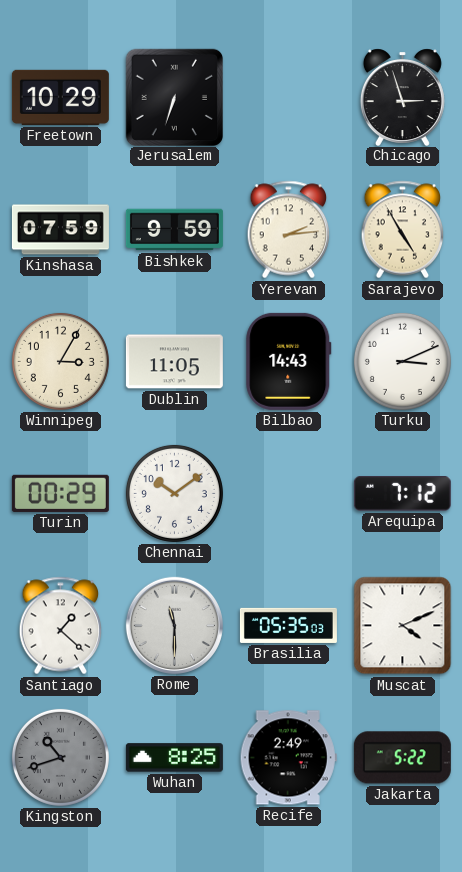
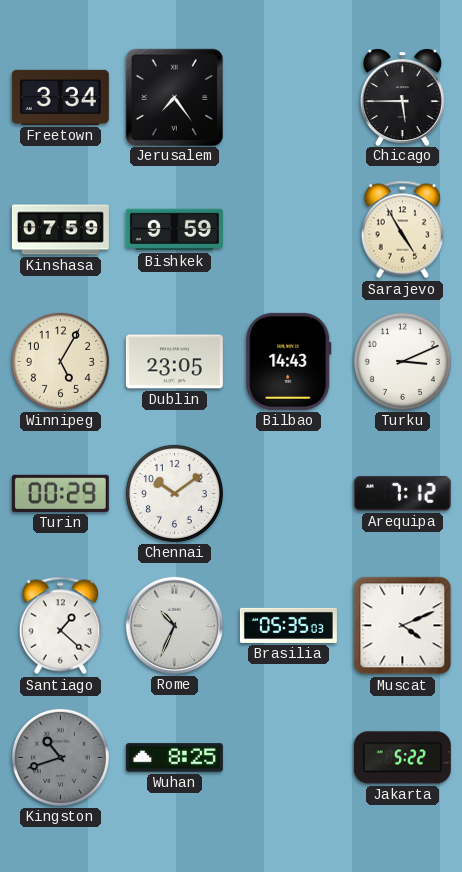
Freetown: 10:29 -> 3:34 (60, 97)
Jerusalem: 6:33 -> 7:24 (174, 97)
Chicago: 2:57 -> 5:45 (402, 97)
Yerevan: 2:14 -> none (289, 230)
Winnipeg: 3:05 -> 5:05 (60, 361)
Dublin: 11:05 -> 23:05 (174, 362)
Rome: 11:30 -> 10:34 (174, 625)
Recife: 2:49 -> none (288, 758)
